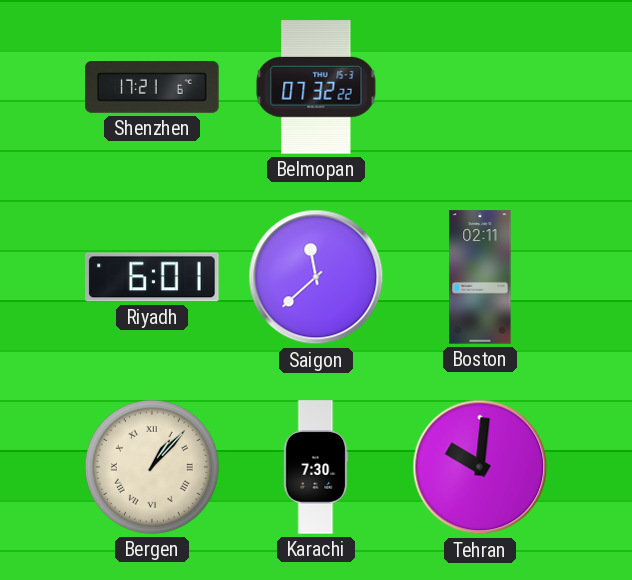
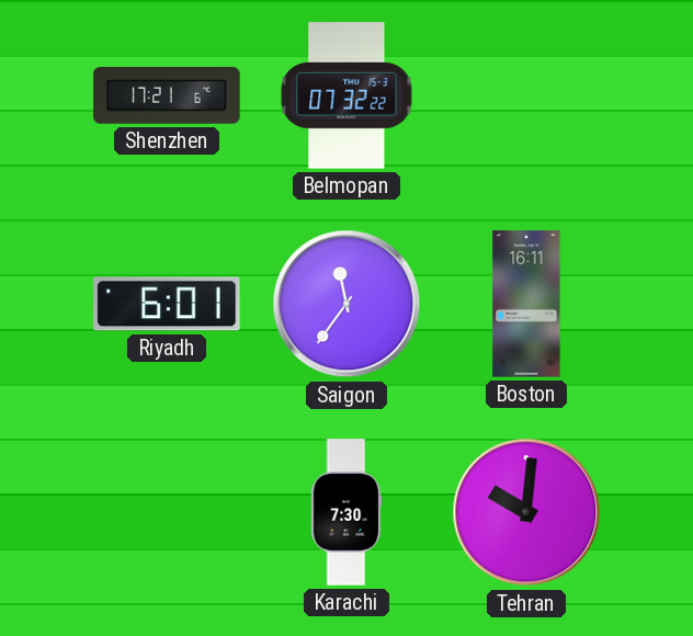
Saigon: 11:38 -> 11:36 (346, 304)
Boston: 02:11 -> 16:11 (526, 304)
Bergen: 1:07 -> none (152, 467)
